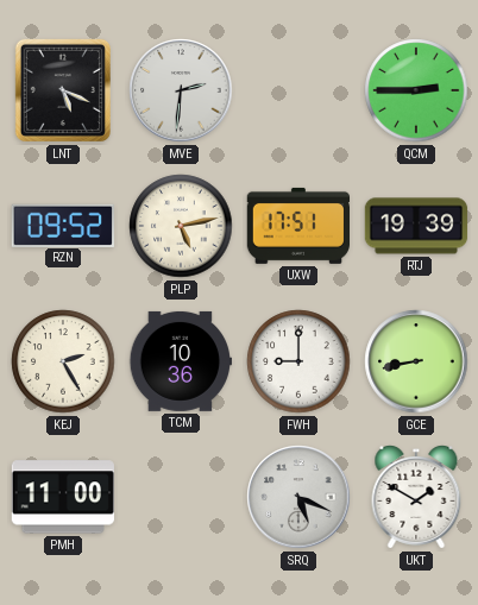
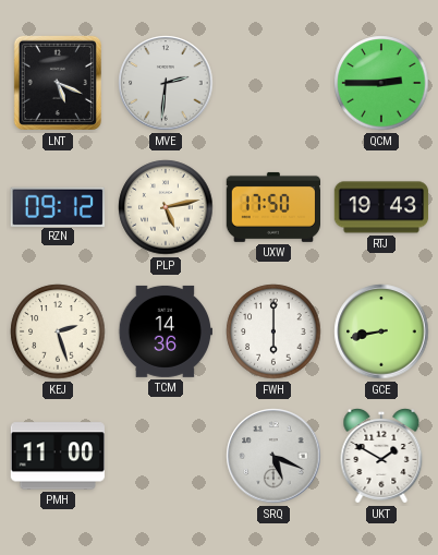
RZN: 09:52 -> 09:12 (58, 206)
UXW: 17:51 -> 17:50 (272, 207)
RTJ: 19:39 -> 19:43 (381, 207)
KEJ: 2:25 -> 2:27 (58, 331)
TCM: 10:36 -> 14:36 (165, 331)
FWH: 9:00 -> 6:00 (273, 331)
